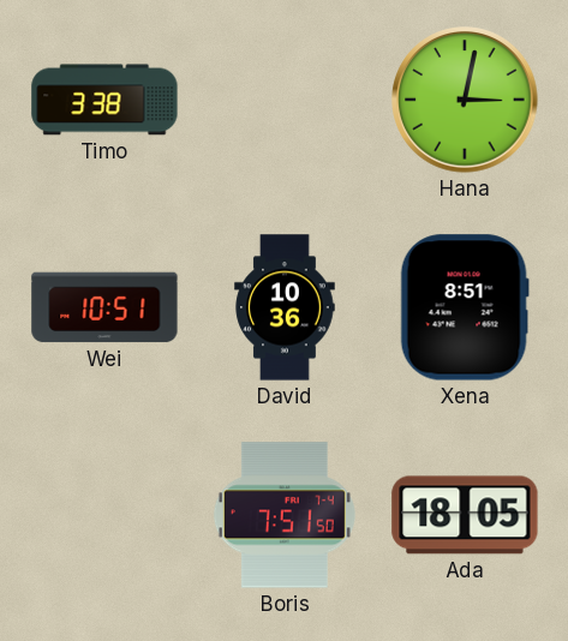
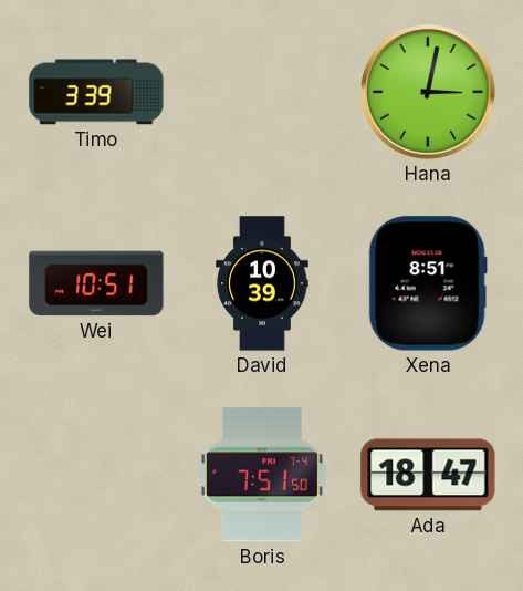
Timo: 3:38 -> 3:39 (96, 92)
David: 10:36 -> 10:39 (262, 283)
Ada: 18:05 -> 18:47 (428, 475)
